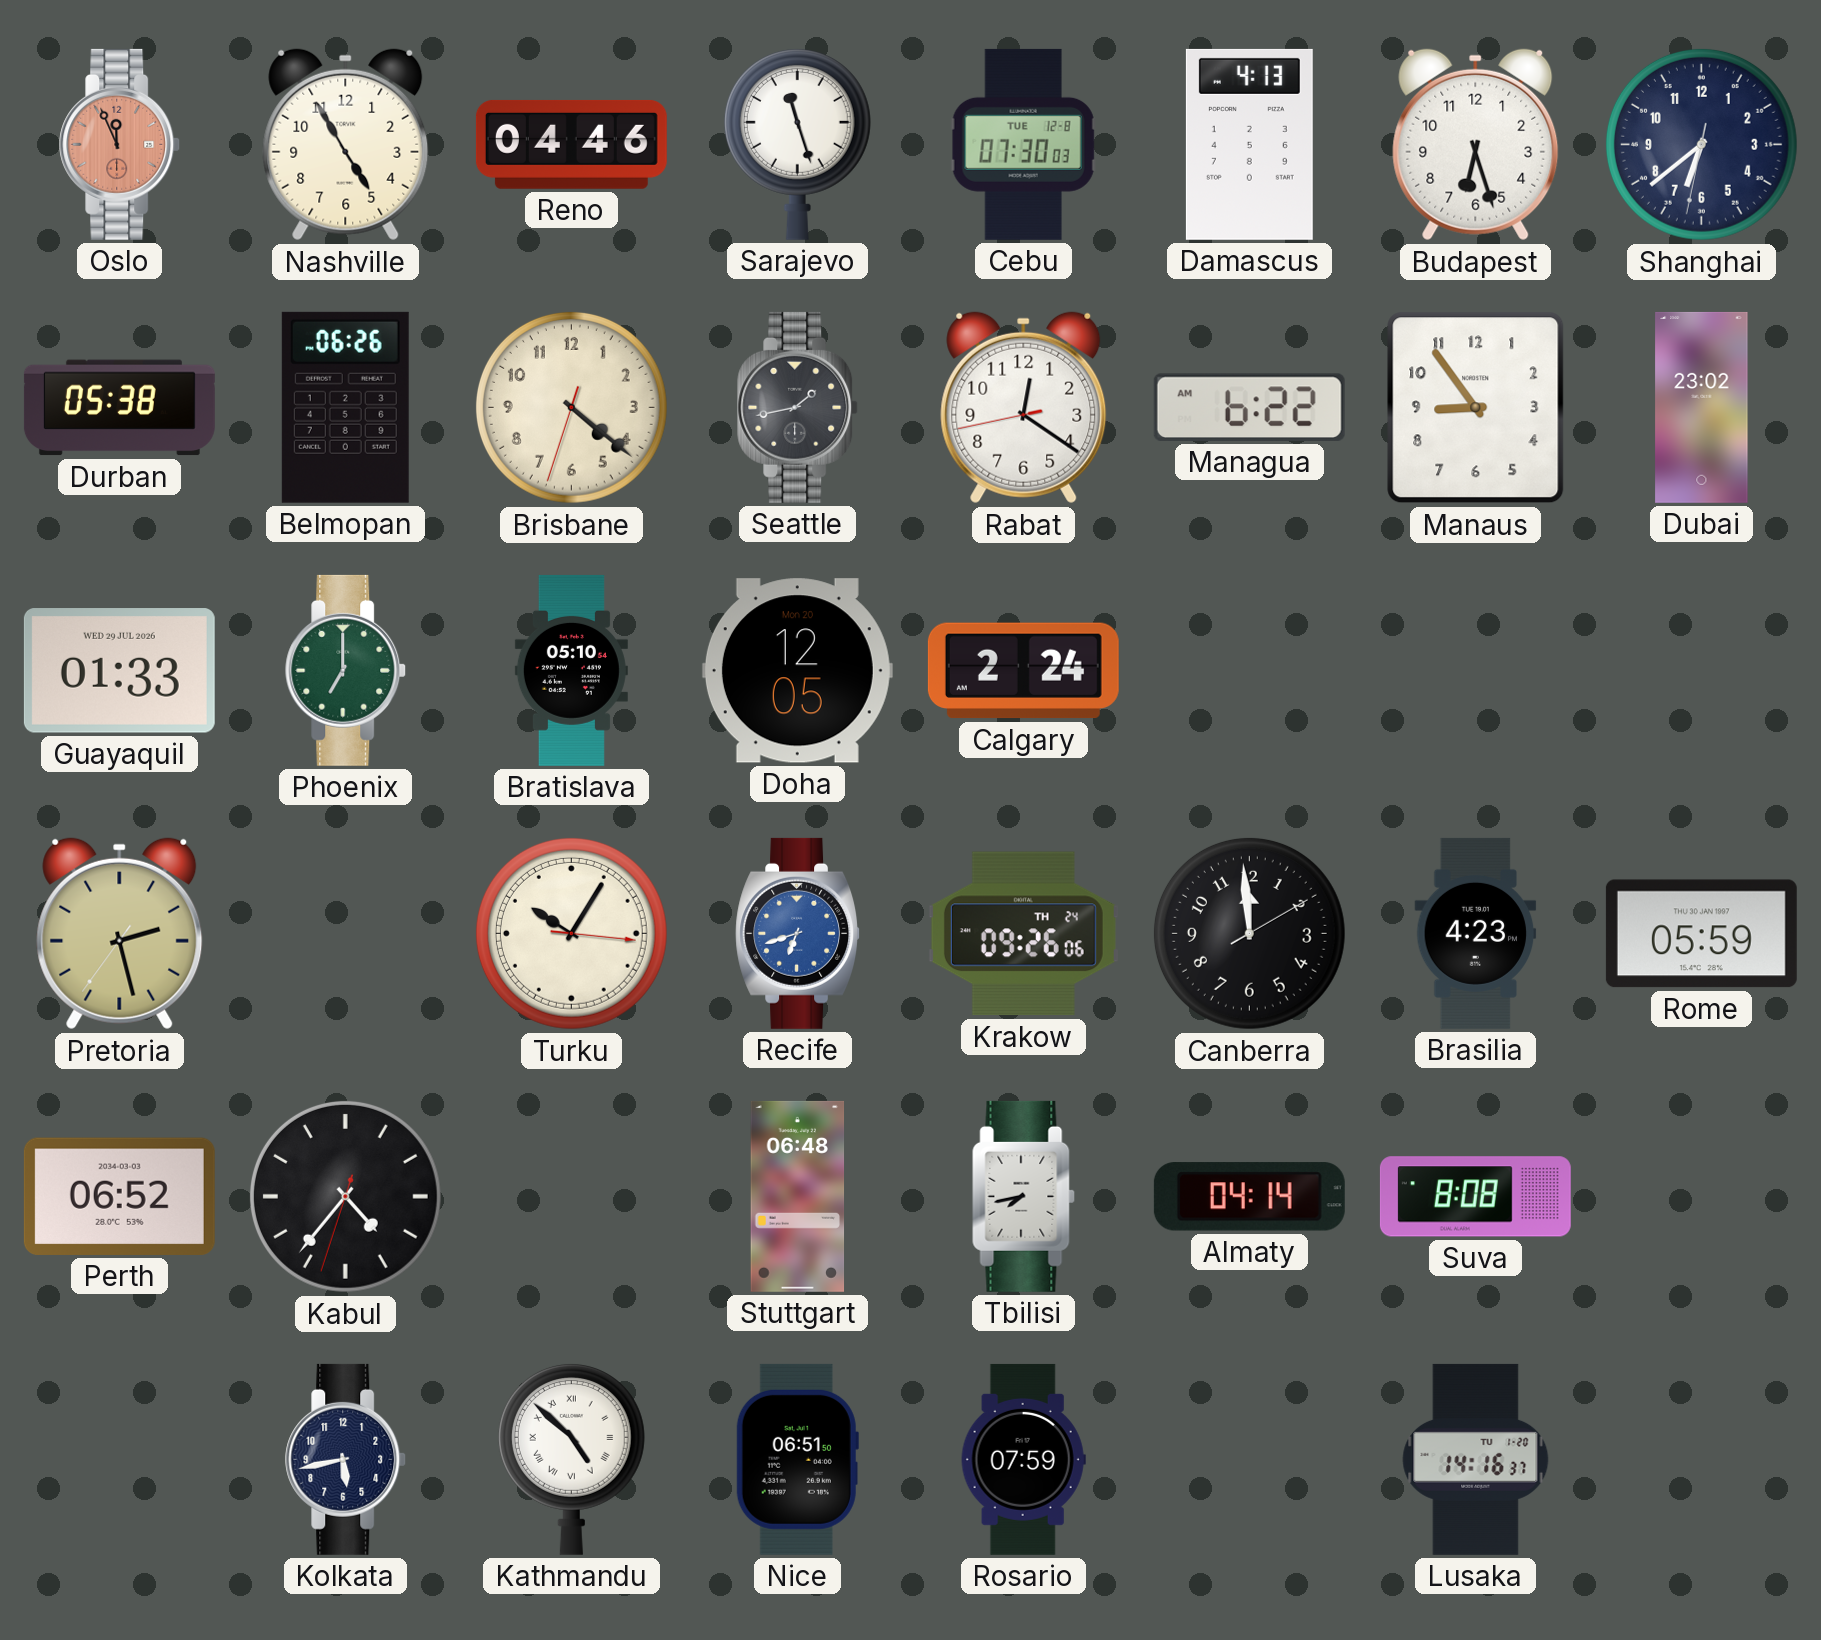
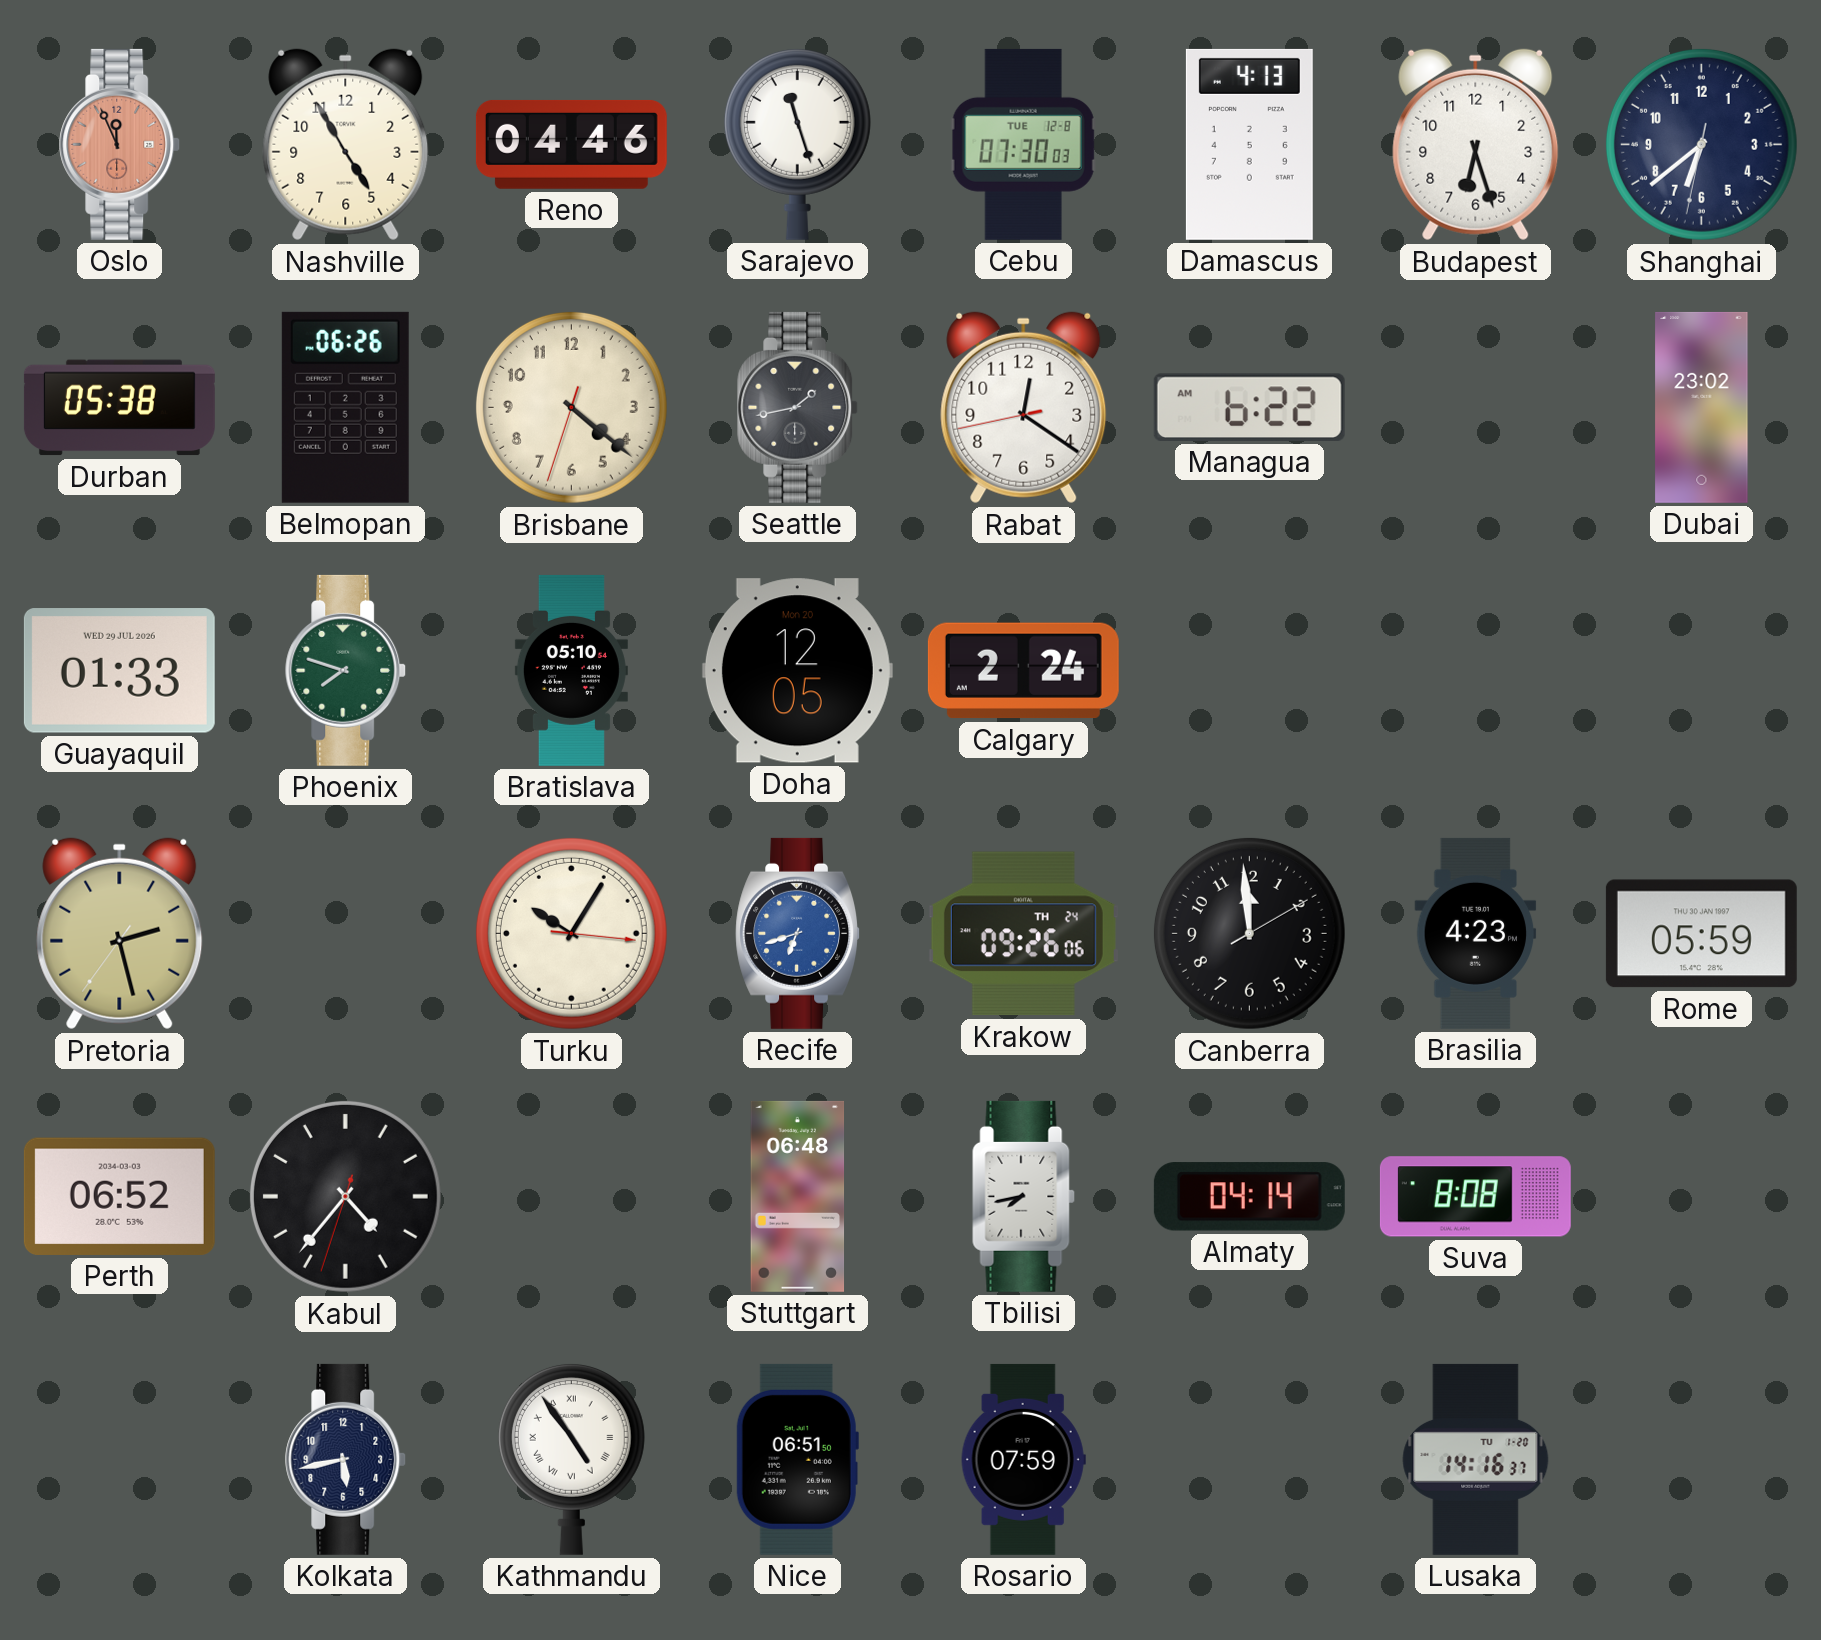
Manaus: 8:54 -> none (1476, 408)
Phoenix: 7:00 -> 7:48 (346, 670)
Kathmandu: 4:52 -> 4:54 (571, 1460)
